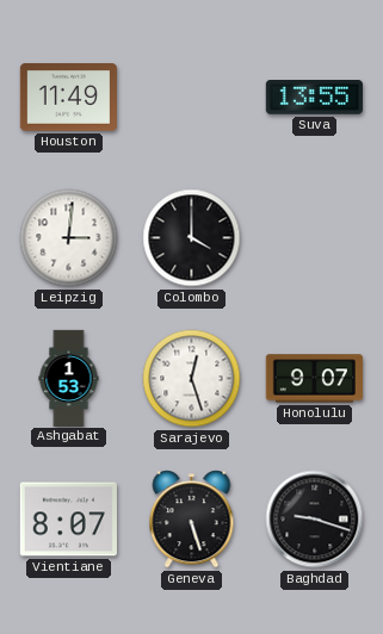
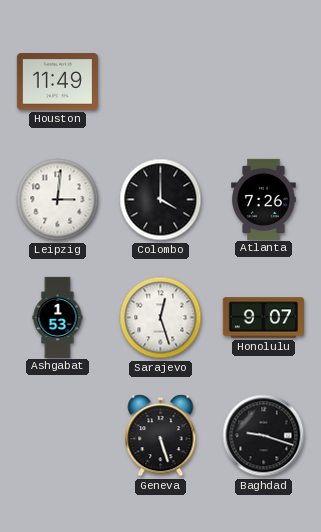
Suva: 13:55 -> none (314, 98)
Atlanta: none -> 7:26 (264, 199)
Vientiane: 8:07 -> none (68, 520)
